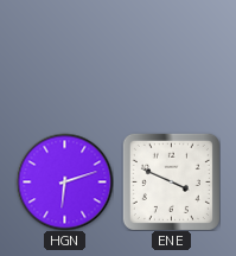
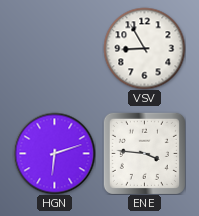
VSV: none -> 8:55 (144, 48)
ENE: 3:49 -> 3:46 (144, 153)
